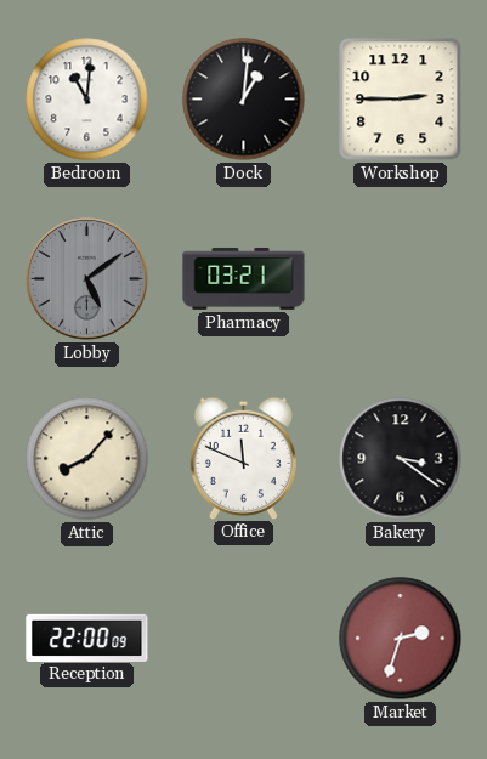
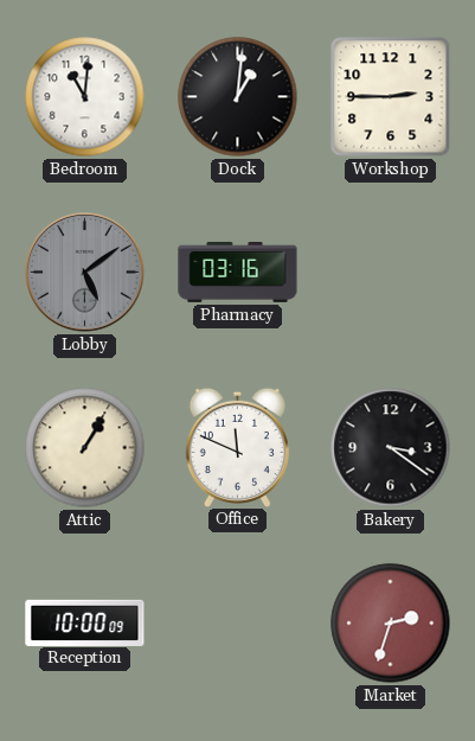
Pharmacy: 03:21 -> 03:16 (238, 272)
Attic: 8:07 -> 1:05 (85, 448)
Reception: 22:00 -> 10:00 (85, 622)
